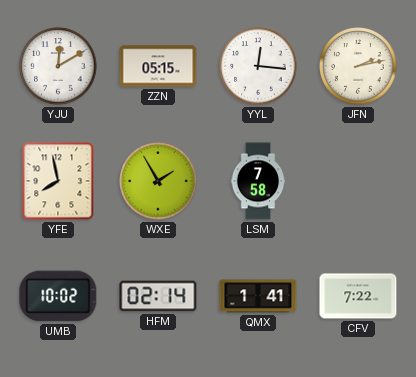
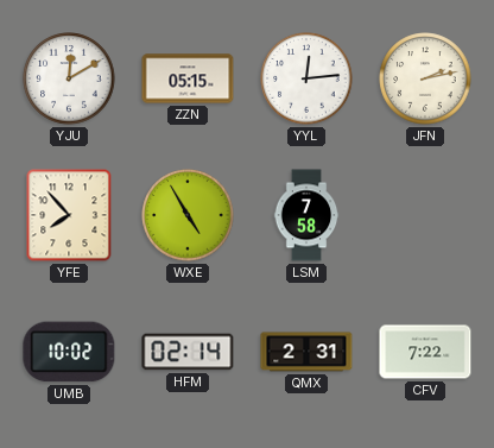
YYL: 12:16 -> 12:14 (306, 78)
YFE: 7:58 -> 7:53 (69, 215)
WXE: 1:55 -> 4:55 (188, 215)
QMX: 1:41 -> 2:31 (306, 352)
